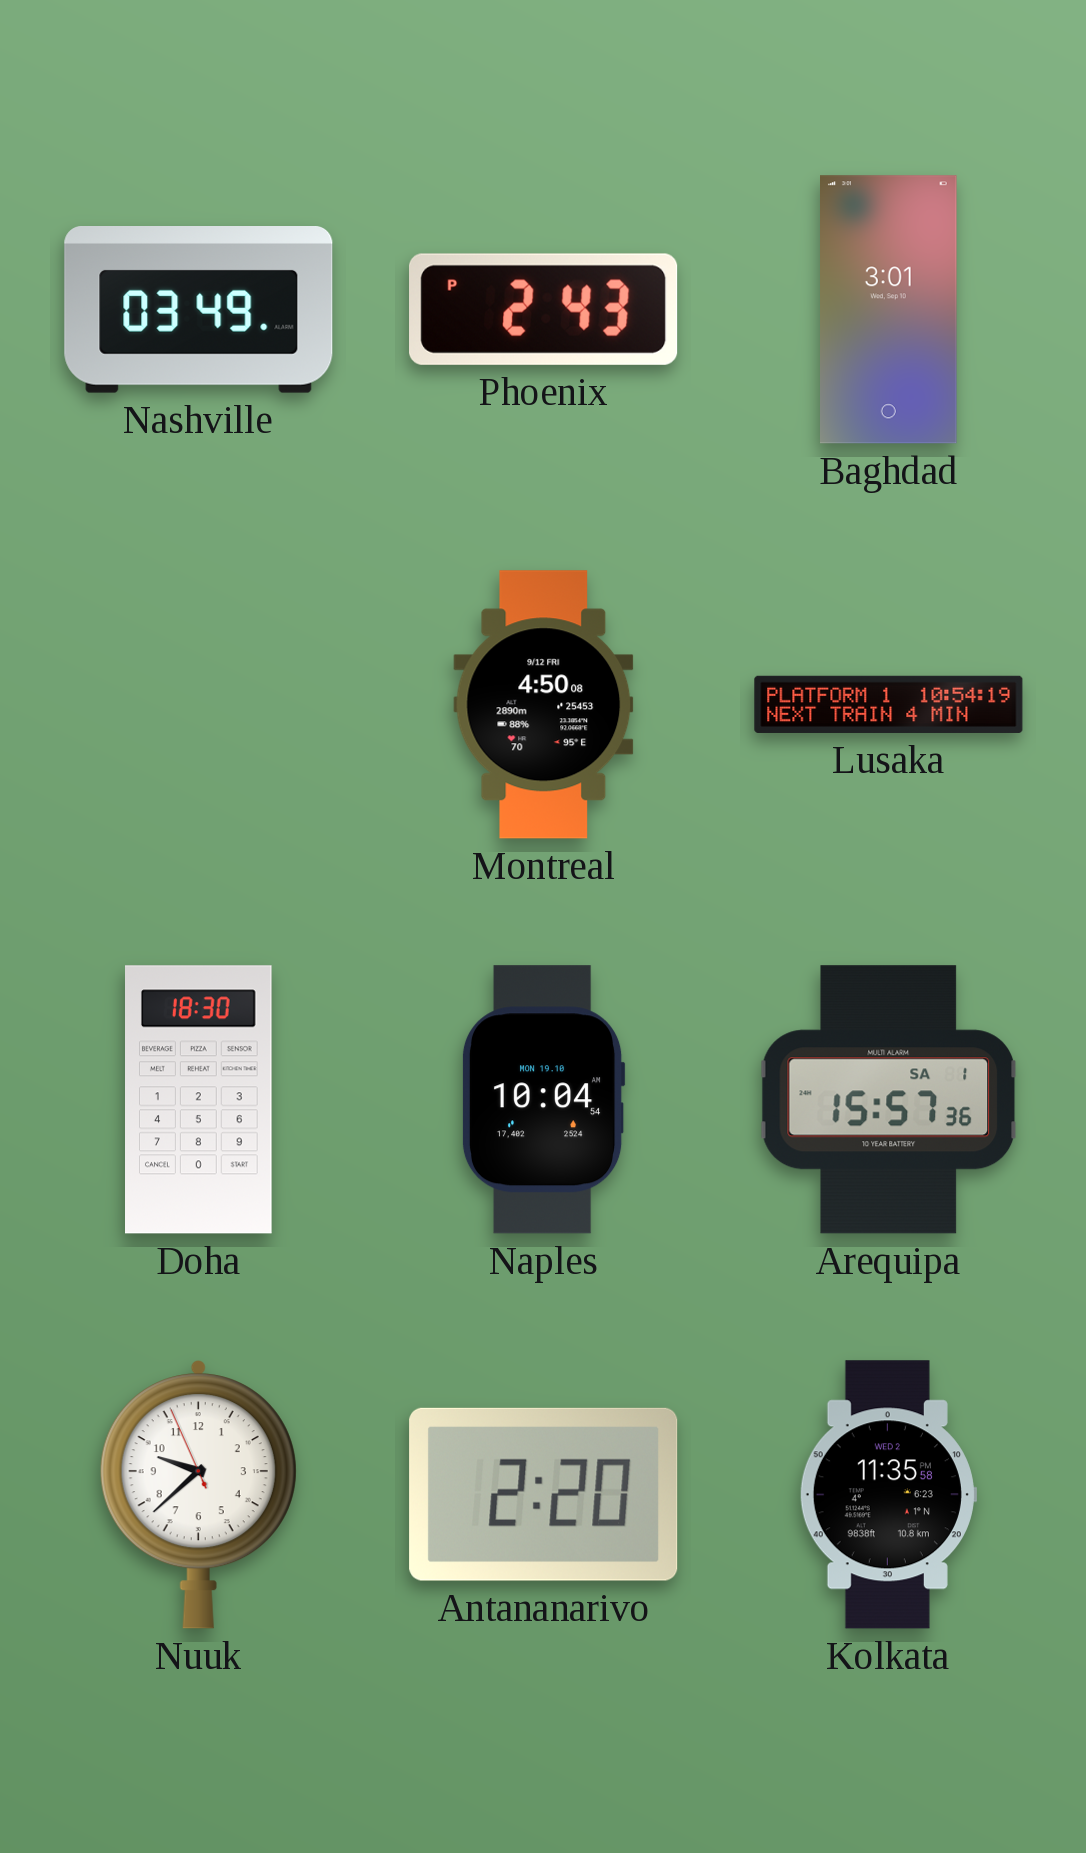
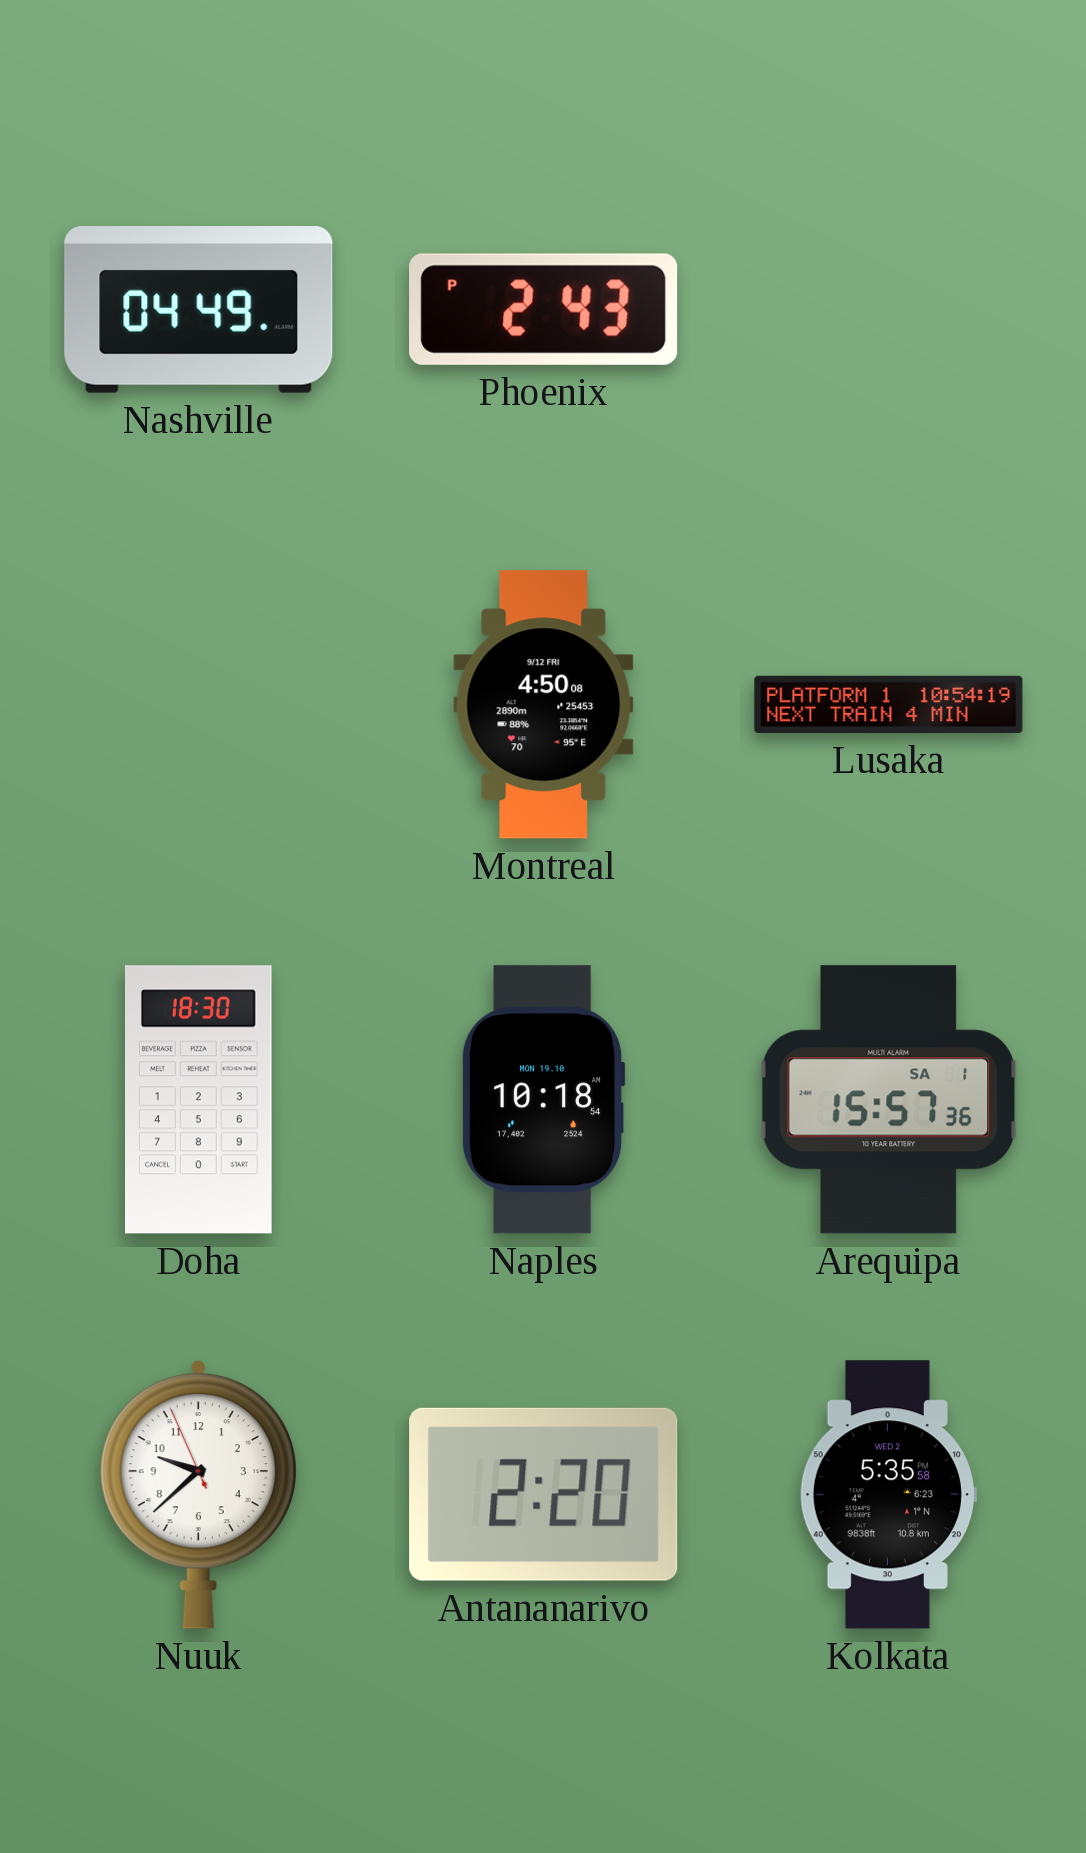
Nashville: 03:49 -> 04:49 (199, 310)
Baghdad: 3:01 -> none (889, 310)
Naples: 10:04 -> 10:18 (543, 1100)
Kolkata: 11:35 -> 5:35 (888, 1495)
